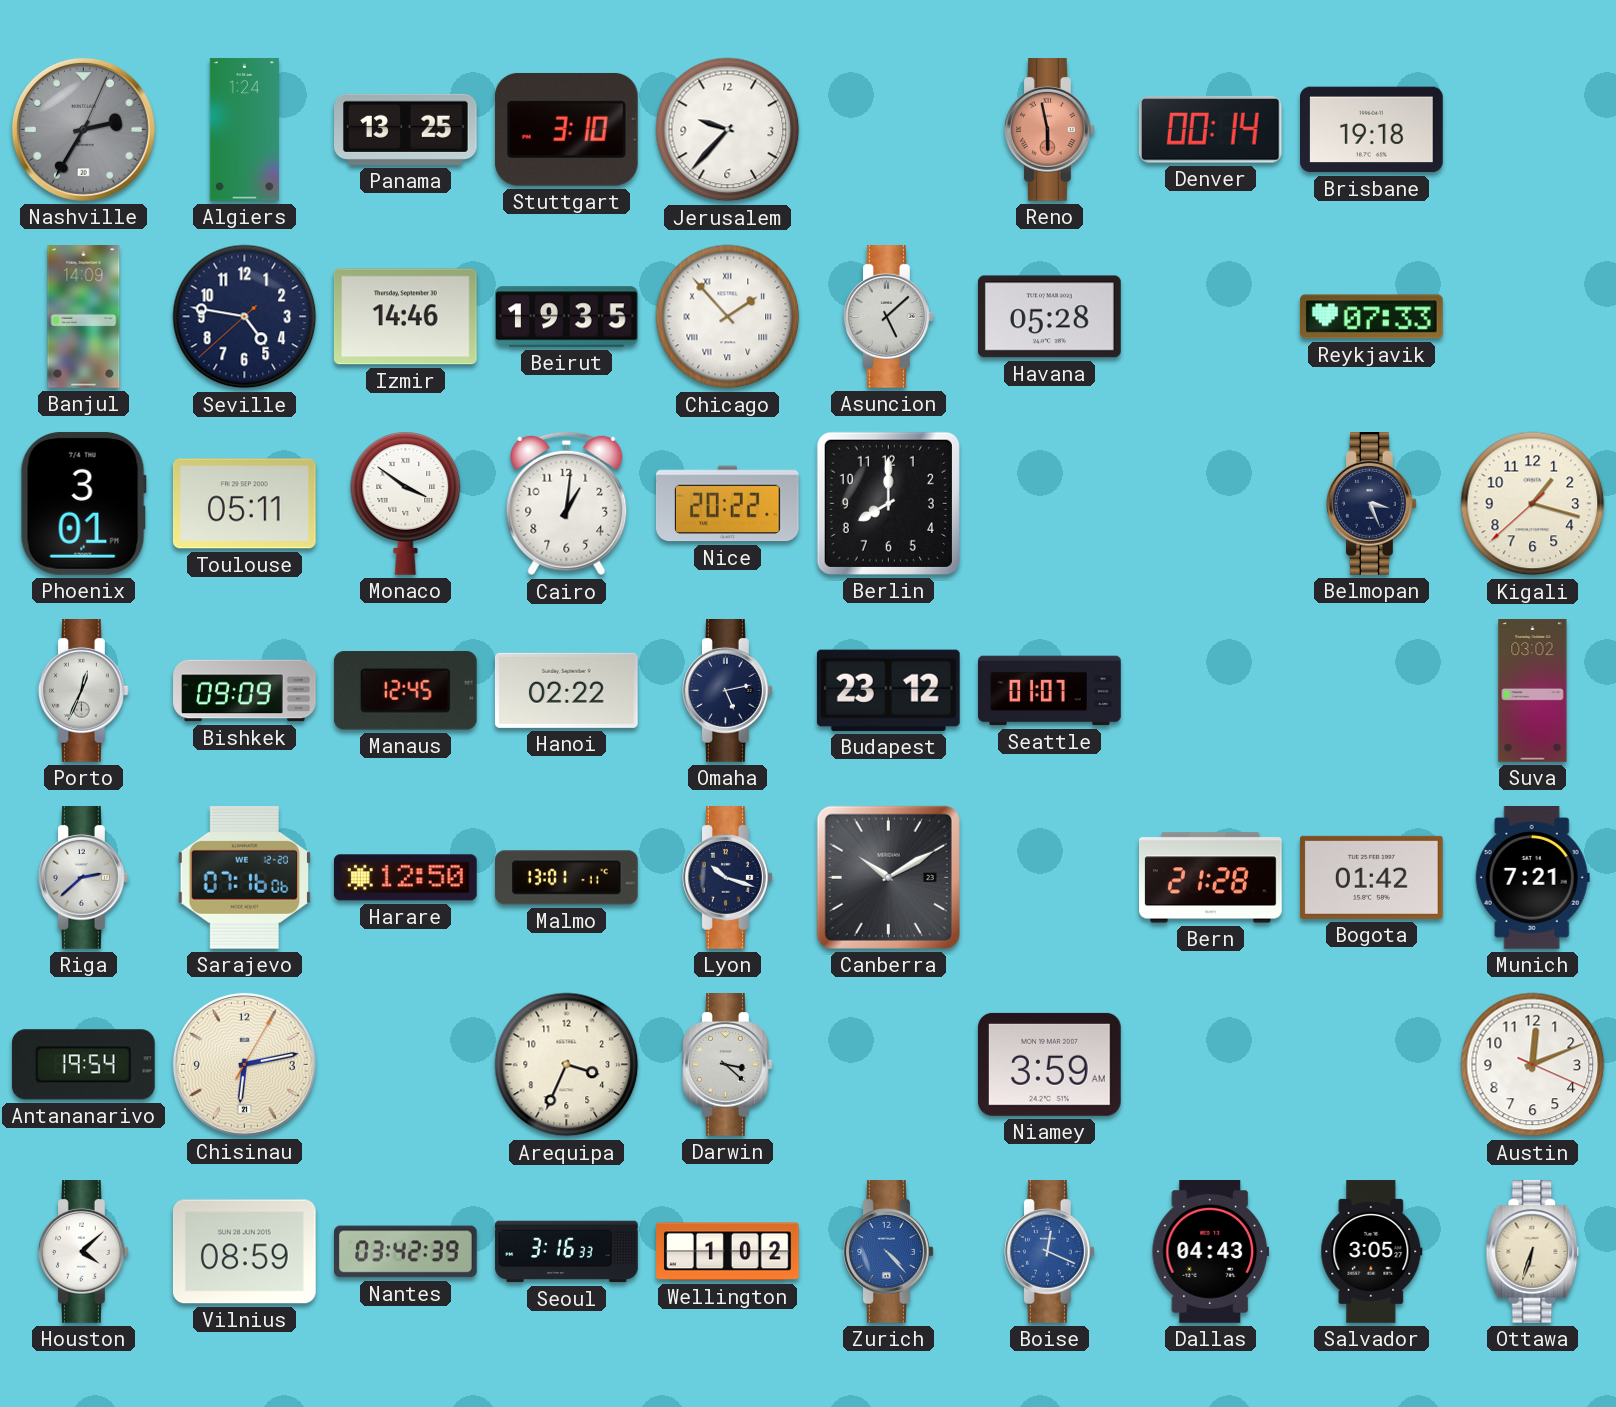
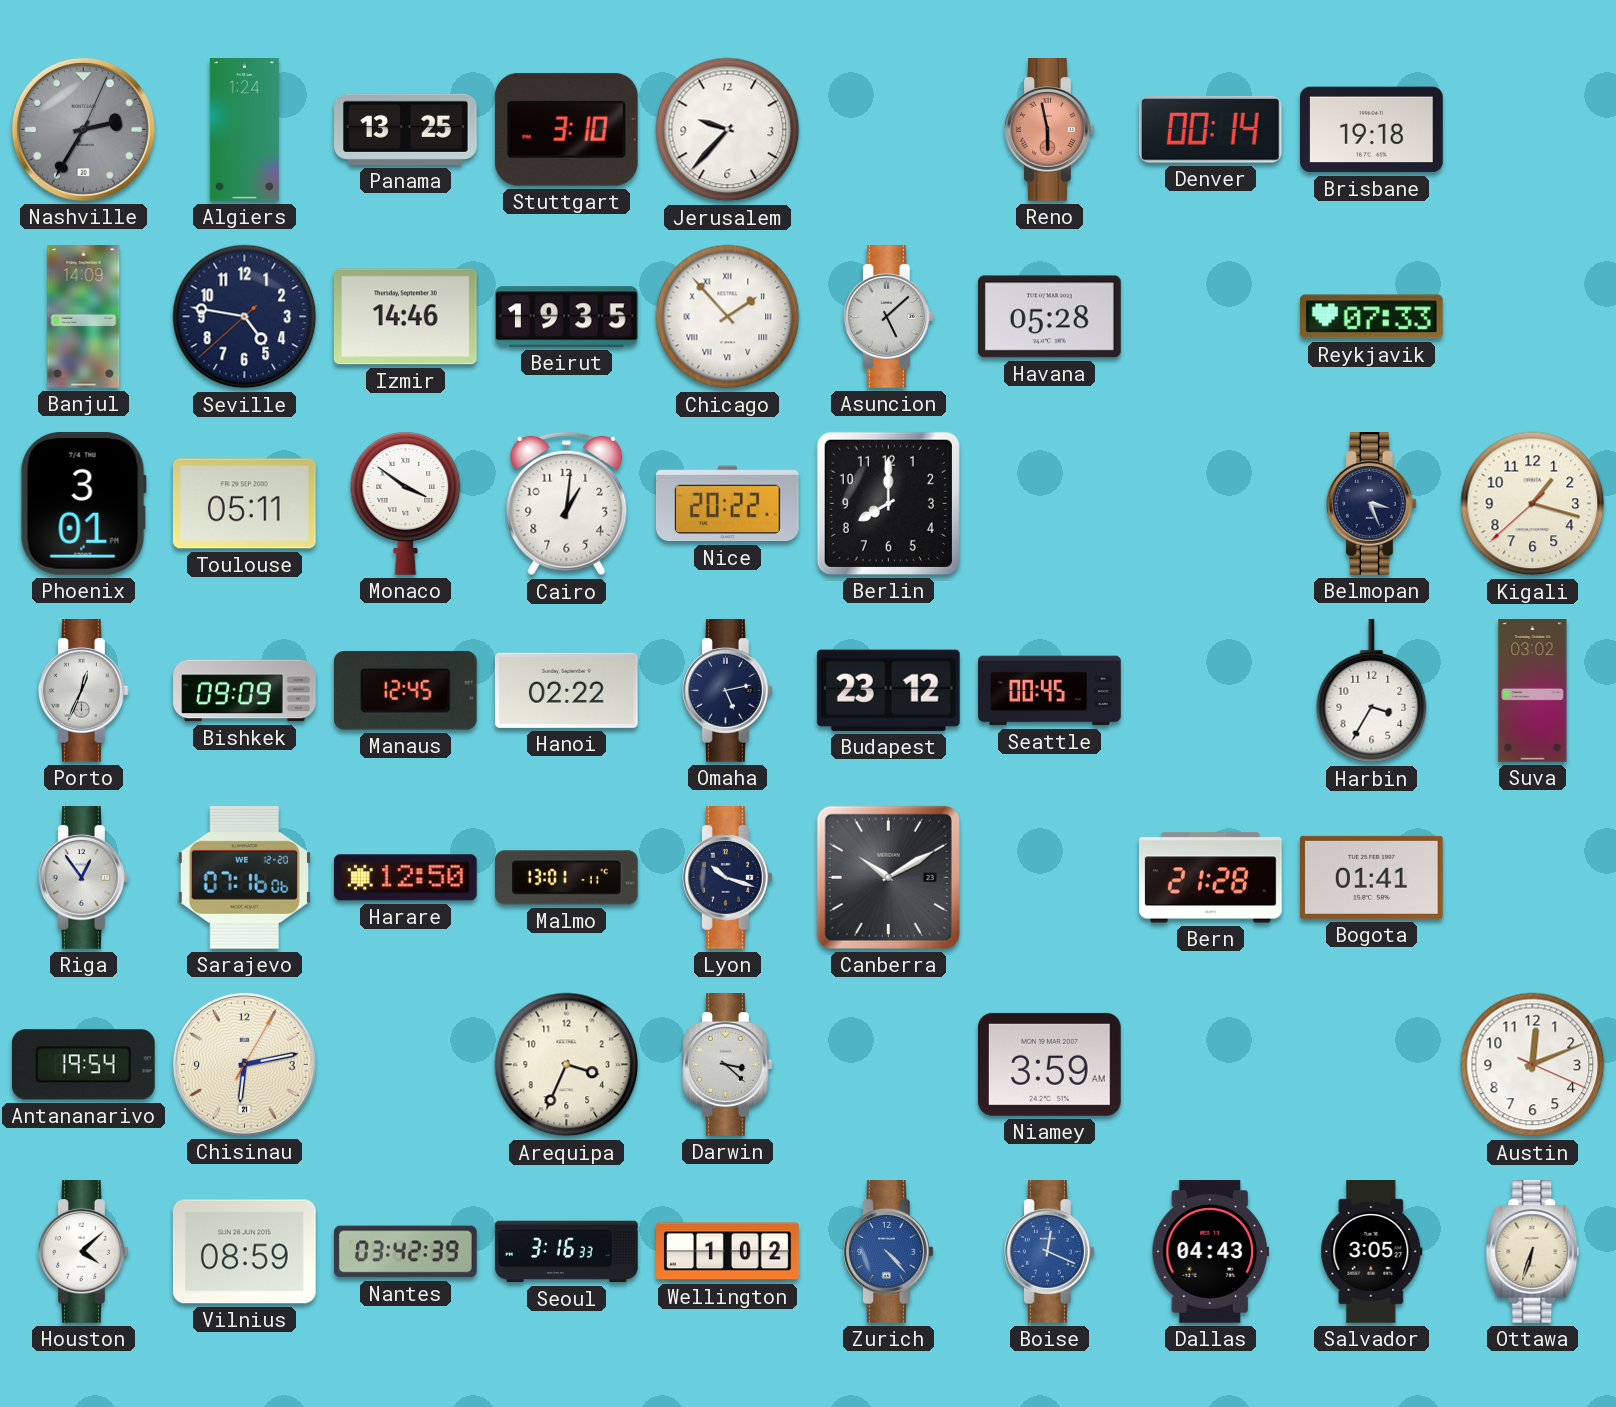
Seattle: 01:07 -> 00:45 (1050, 691)
Harbin: none -> 3:35 (1372, 692)
Riga: 2:38 -> 12:54 (84, 878)
Bogota: 01:42 -> 01:41 (1371, 877)
Munich: 7:21 -> none (1532, 878)
